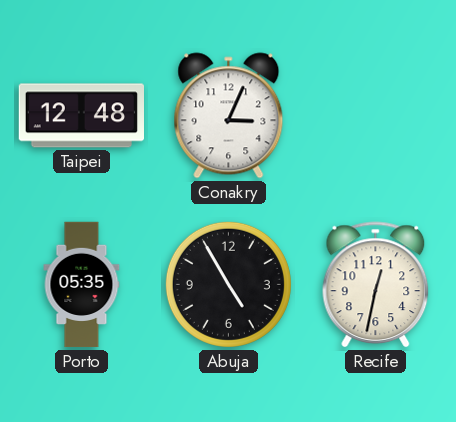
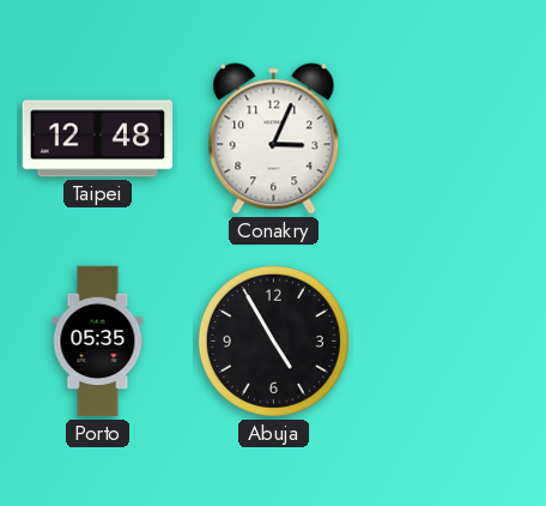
Recife: 12:32 -> none (376, 285)
